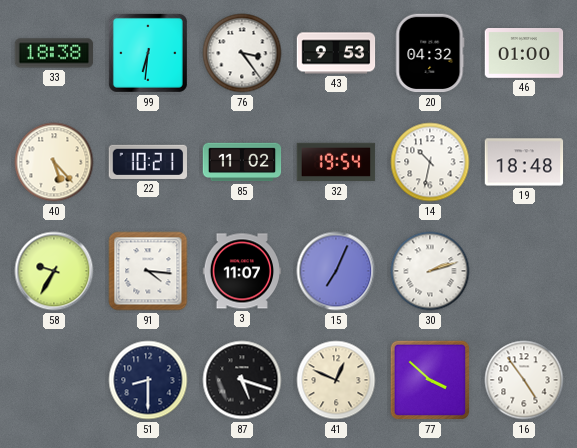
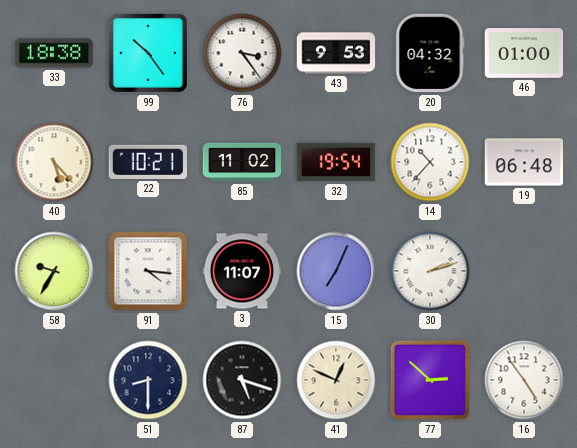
99: 6:31 -> 10:24 (148, 53)
14: 10:32 -> 10:37 (430, 162)
19: 18:48 -> 06:48 (524, 162)
77: 3:52 -> 2:52 (430, 380)
